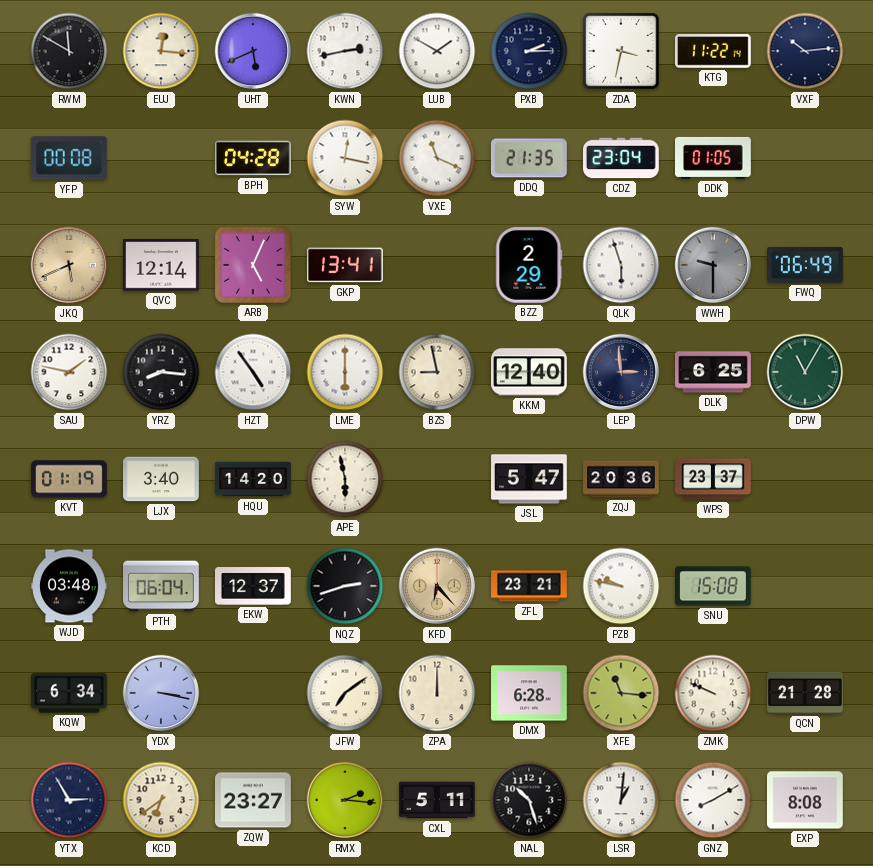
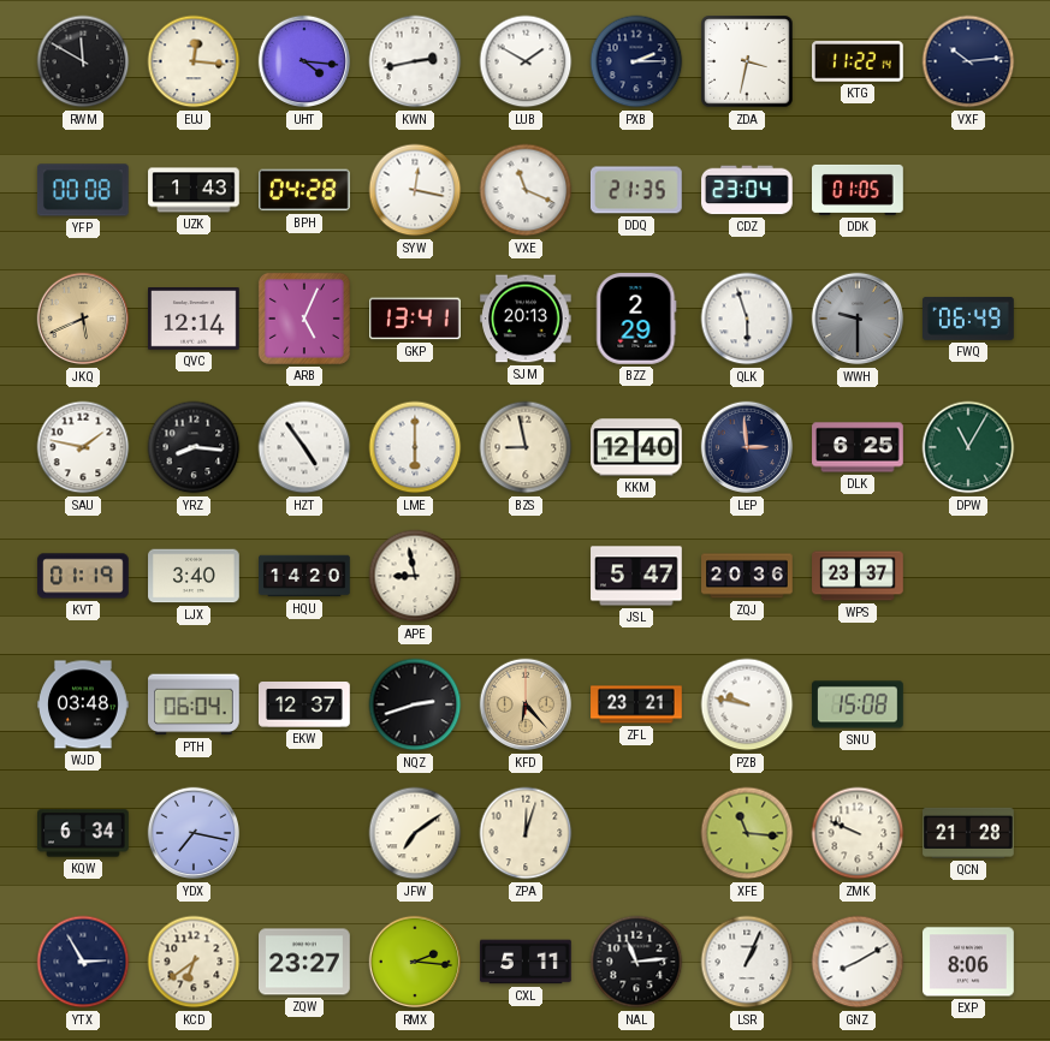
UHT: 5:41 -> 4:16 (304, 61)
UZK: none -> 1:43 (194, 190)
SJM: none -> 20:13 (527, 319)
APE: 5:58 -> 8:58 (415, 576)
YDX: 3:17 -> 7:17 (194, 833)
ZPA: 12:00 -> 12:03 (526, 833)
DMX: 6:28 -> none (529, 693)
NAL: 10:27 -> 11:14 (636, 962)
LSR: 1:01 -> 1:04 (747, 962)
EXP: 8:08 -> 8:06 (968, 962)
